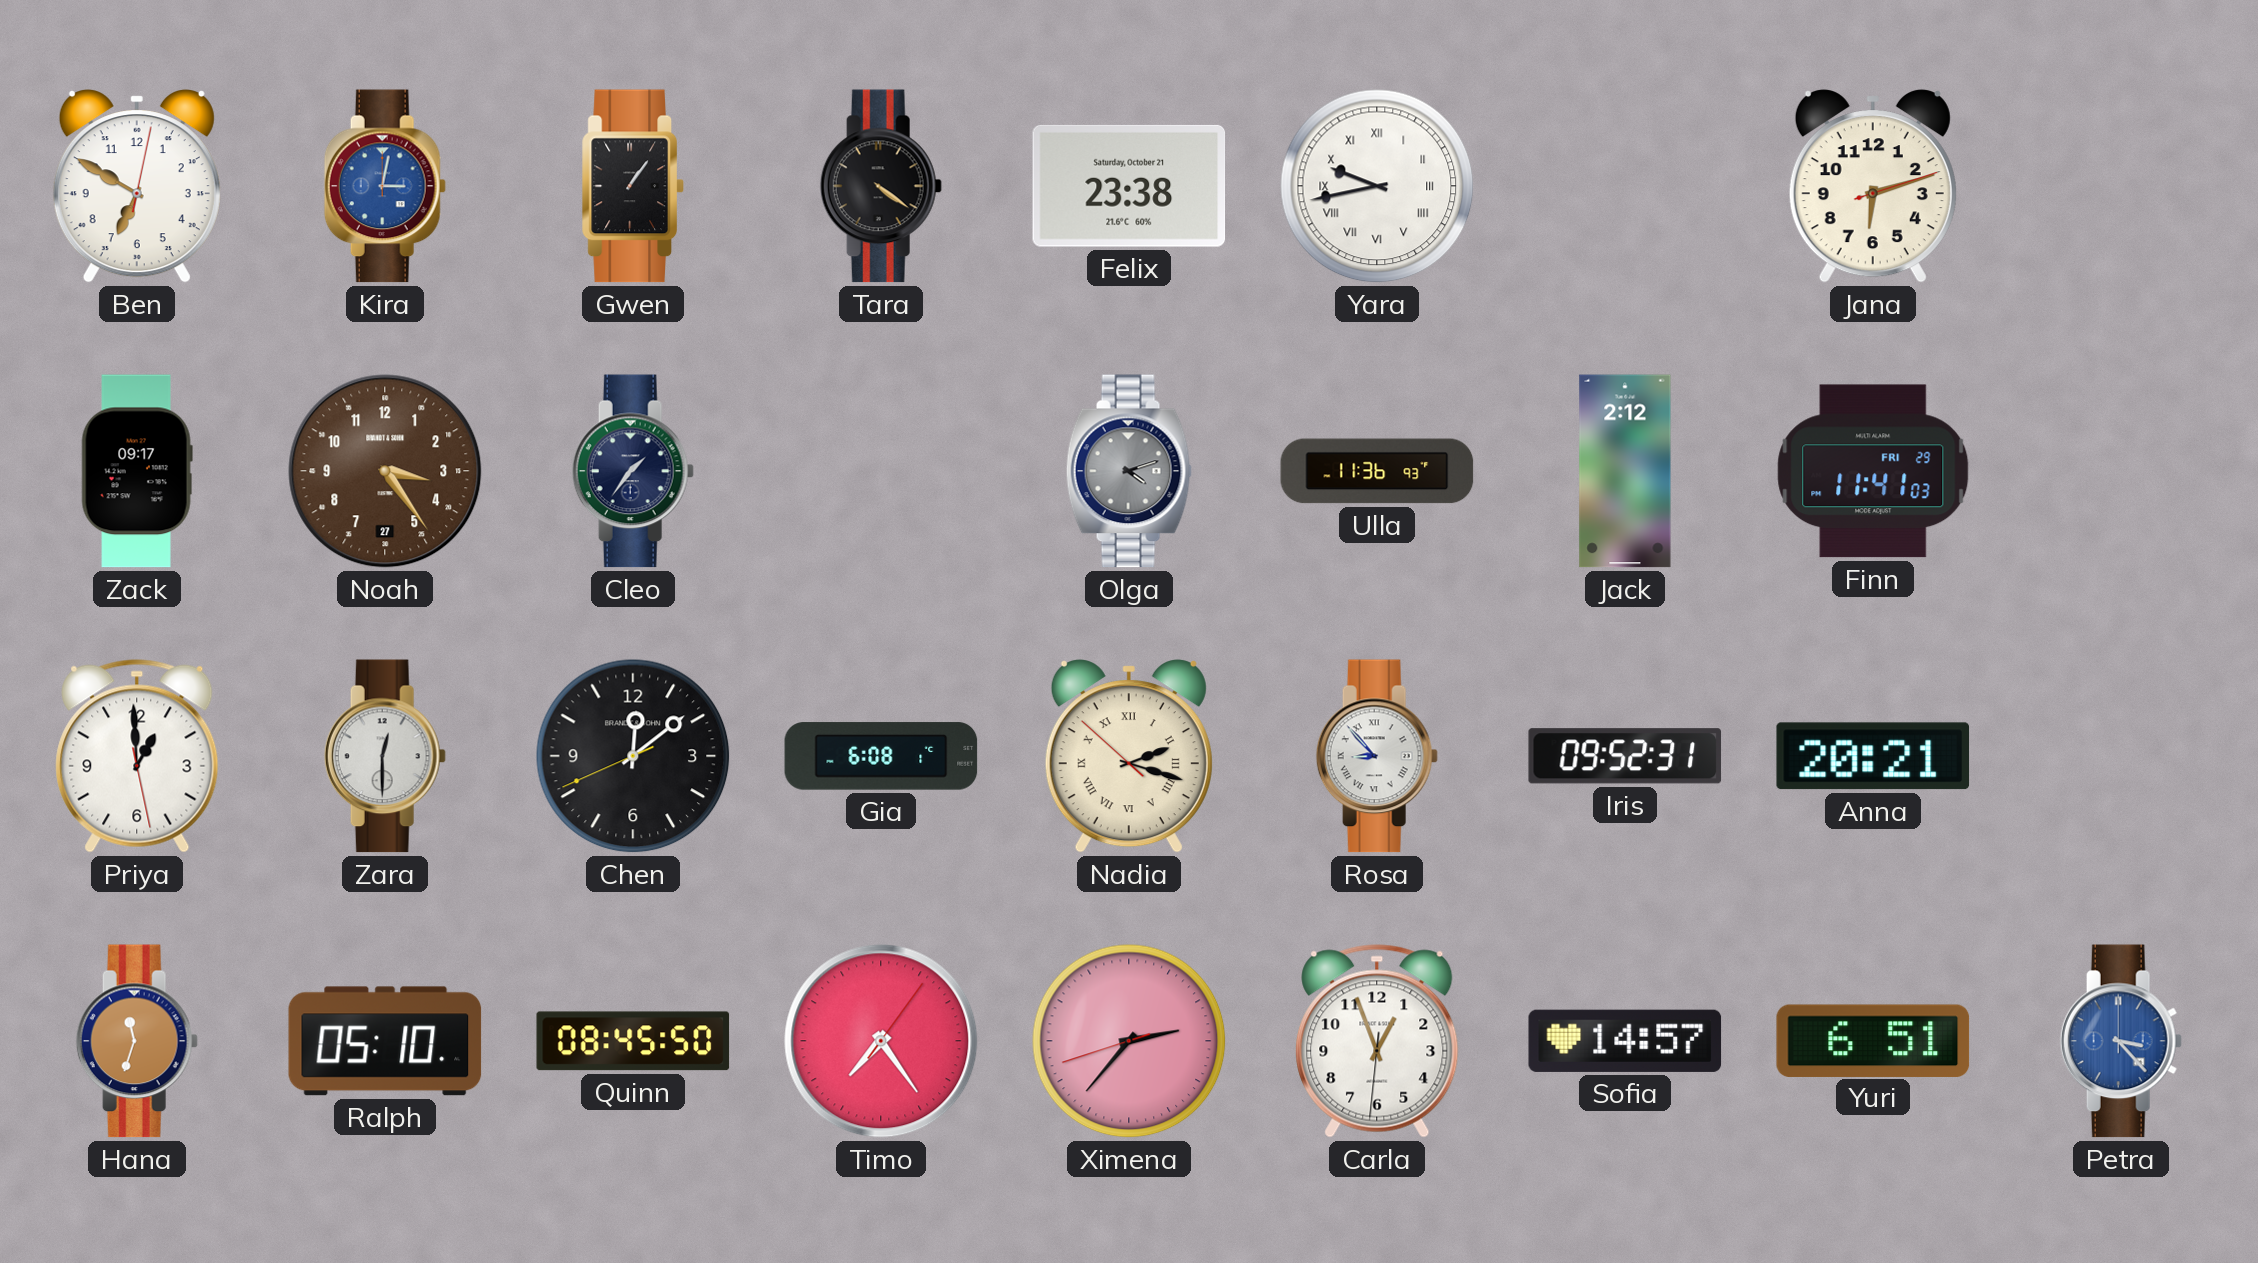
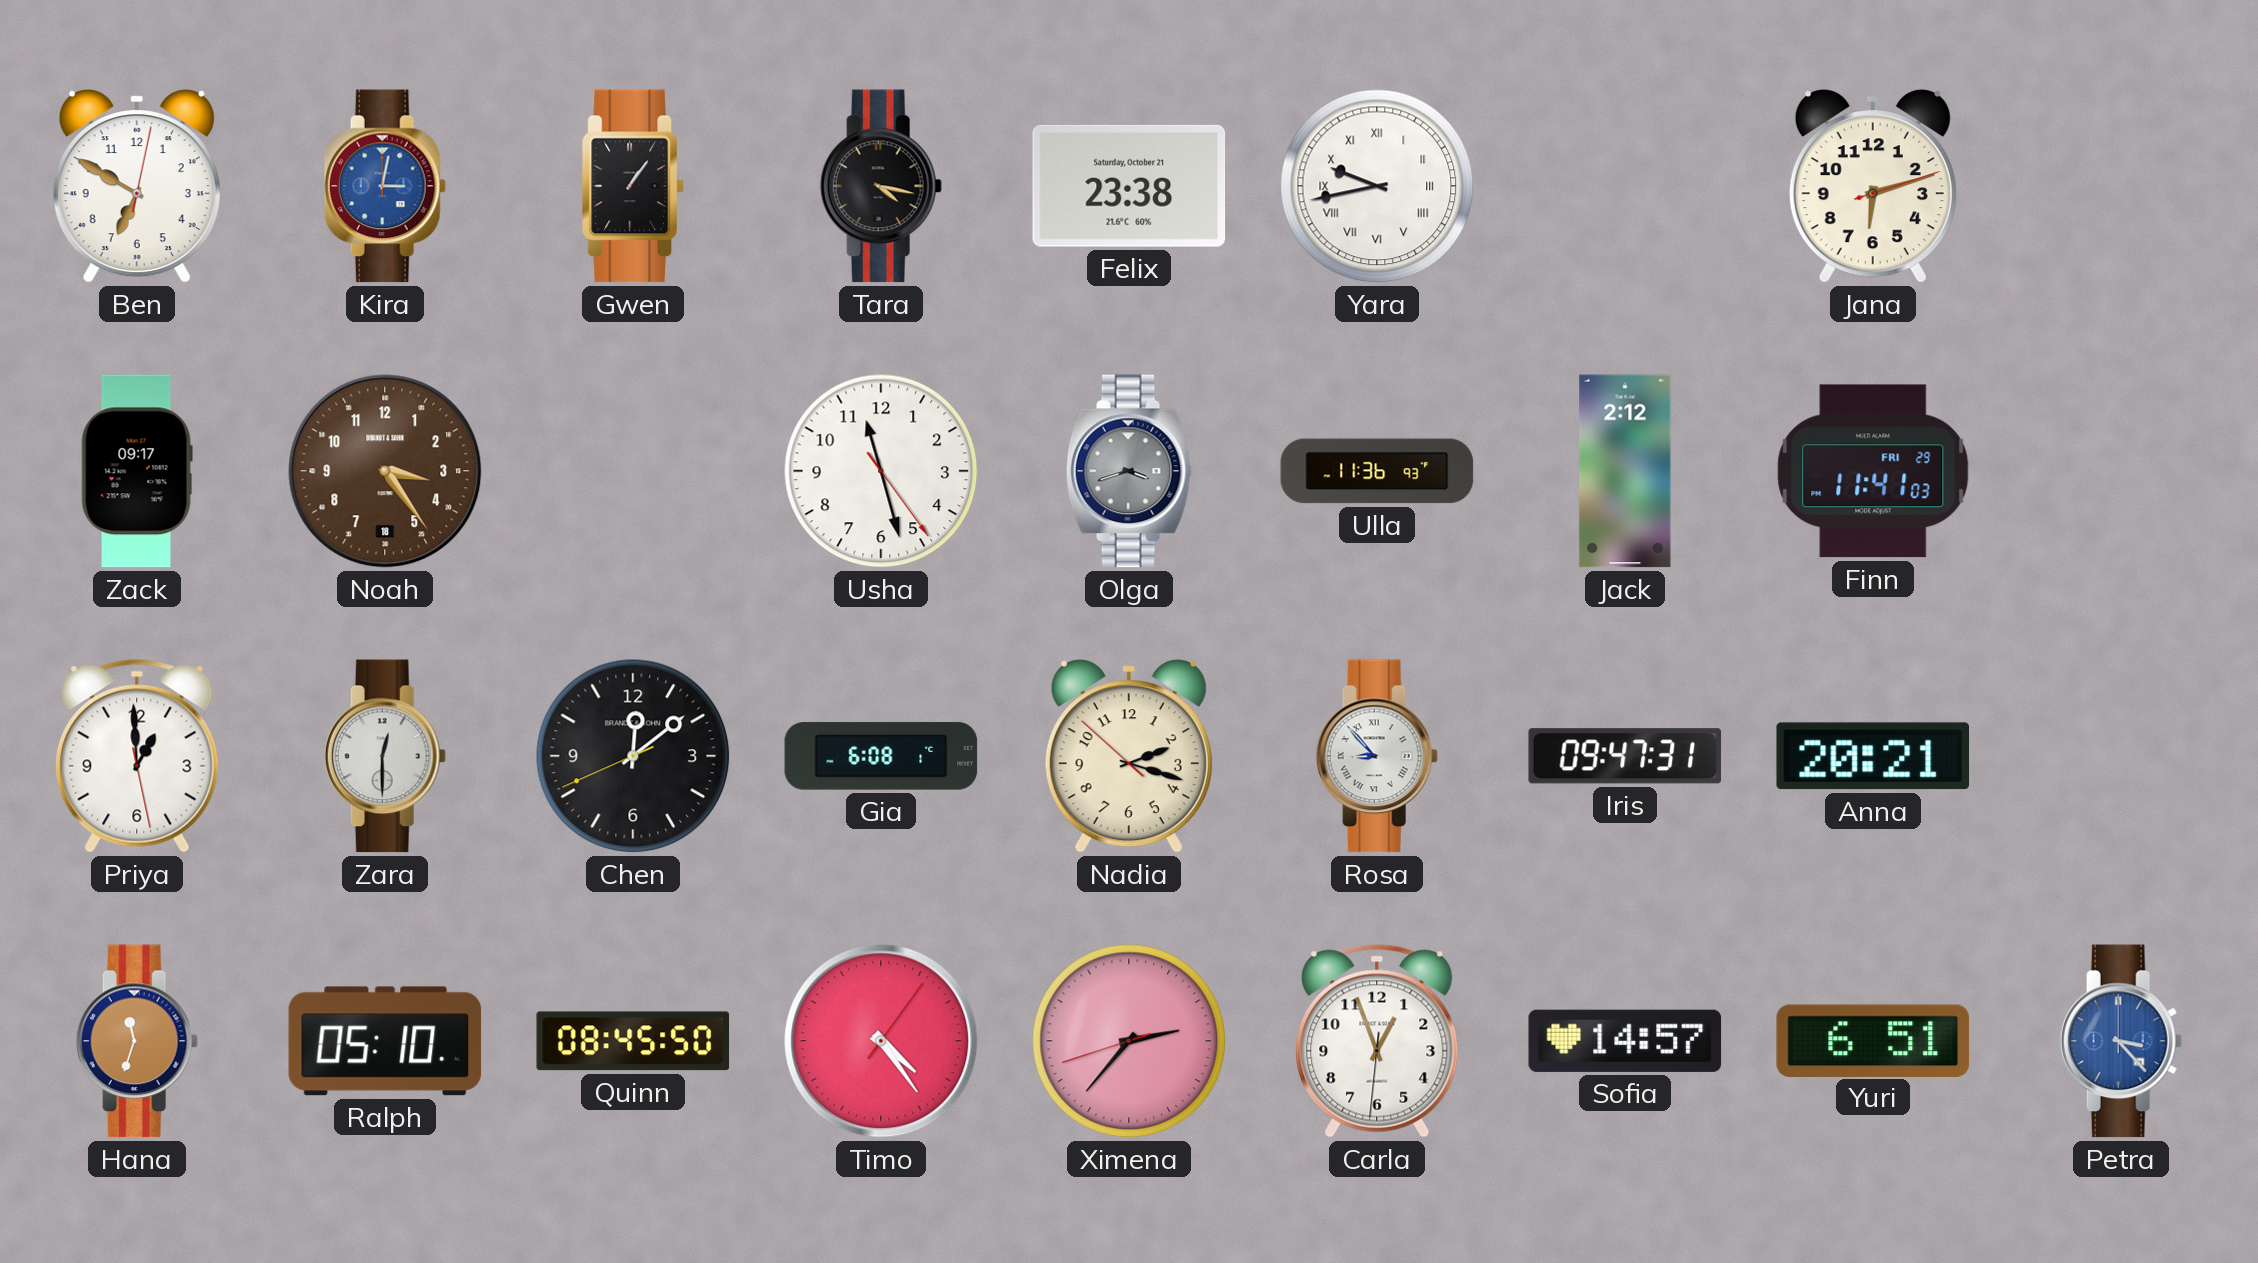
Tara: 4:21 -> 4:17 (881, 186)
Noah date: 27 -> 18 (385, 471)
Cleo: 1:36 -> none (633, 471)
Usha: none -> 11:27 (881, 471)
Olga: 4:12 -> 3:42 (1129, 471)
Nadia numerals: Roman -> Arabic (1129, 756)
Iris: 09:52 -> 09:47 (1625, 756)
Timo: 7:24 -> 4:24 (881, 1041)
